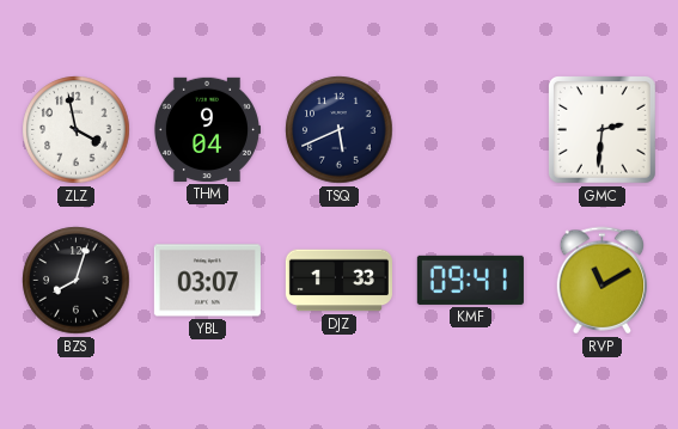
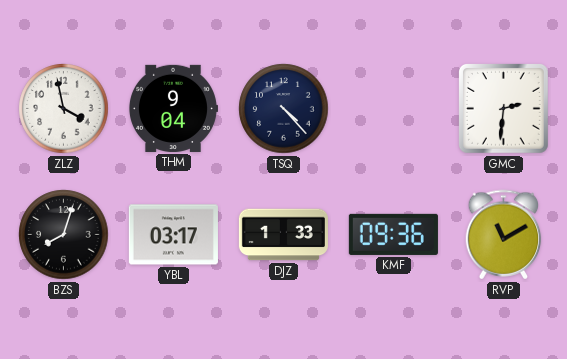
TSQ: 5:41 -> 4:23 (284, 109)
YBL: 03:07 -> 03:17 (173, 235)
KMF: 09:41 -> 09:36 (393, 234)
